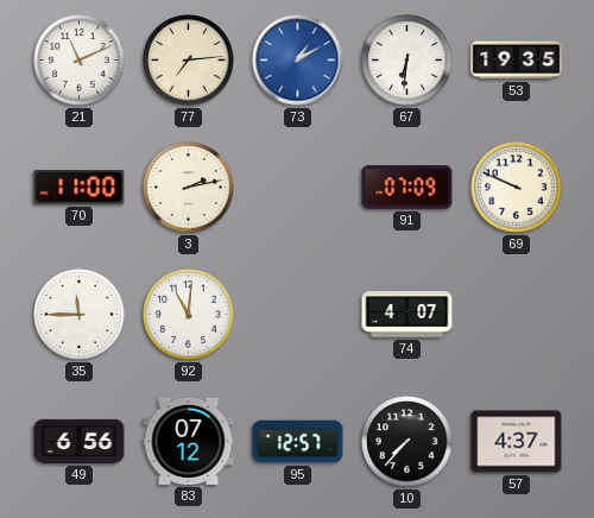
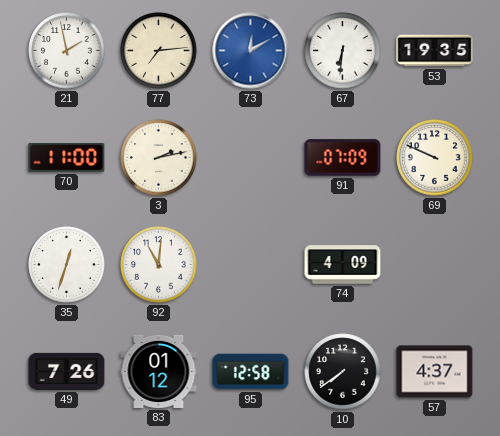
21: 11:11 -> 1:58 (67, 51)
73: 1:10 -> 12:10 (251, 51)
35: 11:45 -> 12:33 (67, 265)
74: 4:07 -> 4:09 (343, 265)
49: 6:56 -> 7:26 (67, 371)
83: 07:12 -> 01:12 (159, 371)
95: 12:57 -> 12:58 (251, 372)
10: 7:37 -> 7:39 (343, 372)
